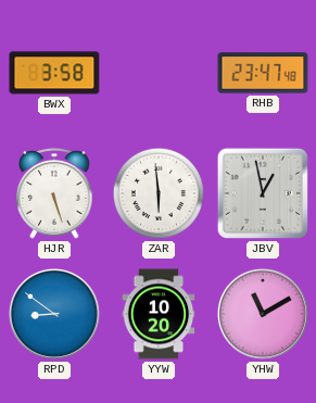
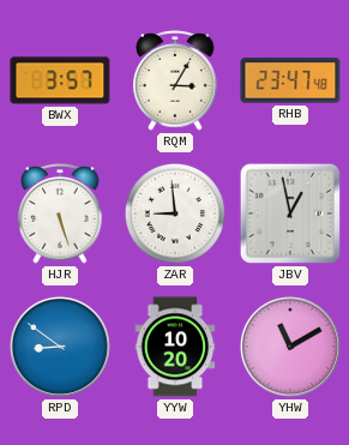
BWX: 3:58 -> 3:57 (60, 80)
RQM: none -> 3:05 (175, 80)
ZAR: 5:59 -> 8:59 (175, 214)
